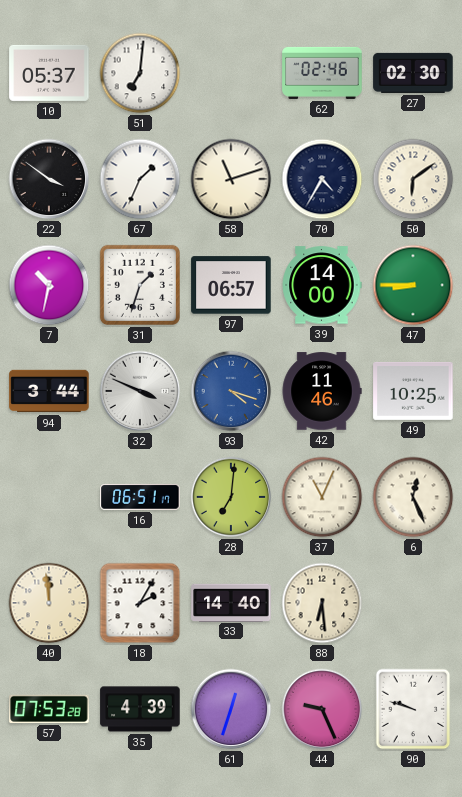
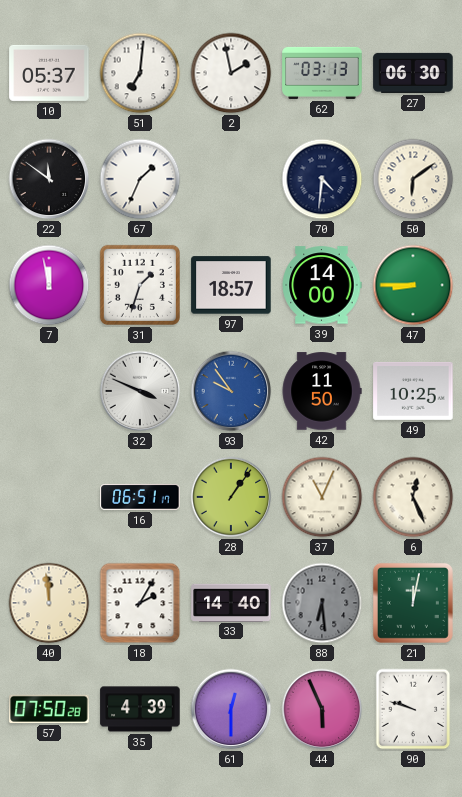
2: none -> 1:58 (231, 73)
62: 02:46 -> 03:13 (322, 73)
27: 02:30 -> 06:30 (413, 73)
22: 3:51 -> 11:51 (49, 179)
58: 11:12 -> none (231, 179)
70: 4:35 -> 4:31 (322, 179)
7: 10:32 -> 11:58 (49, 285)
97: 06:57 -> 18:57 (231, 285)
94: 3:44 -> none (49, 391)
93: 4:18 -> 9:54 (231, 391)
42: 11:46 -> 11:50 (322, 391)
28: 7:01 -> 1:06 (231, 497)
88 dial: cream -> grey (322, 603)
21: none -> 12:02 (413, 603)
57: 07:53 -> 07:50 (49, 709)
61: 12:33 -> 12:30 (231, 709)
44: 9:26 -> 5:56 (322, 709)
